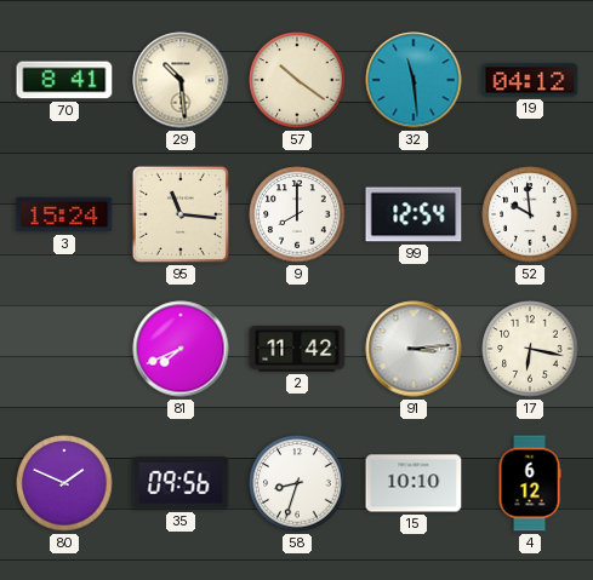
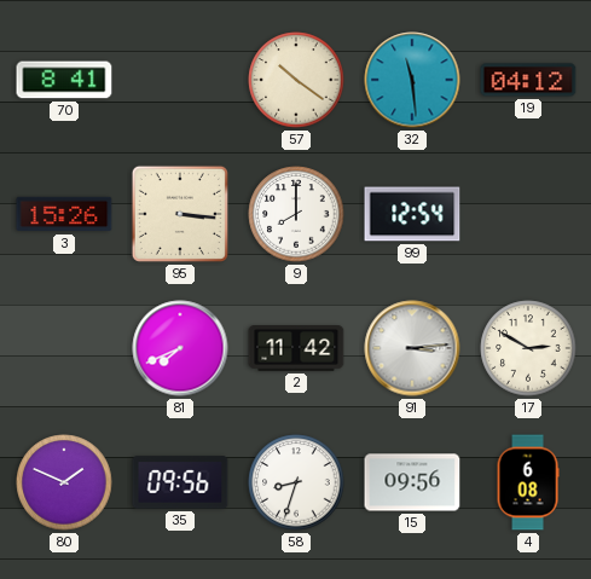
29: 10:29 -> none (181, 80)
3: 15:24 -> 15:26 (64, 214)
95: 11:16 -> 3:16 (180, 214)
52: 9:59 -> none (530, 214)
17: 6:17 -> 2:50 (528, 348)
15: 10:10 -> 09:56 (412, 482)
4: 6:12 -> 6:08 (528, 482)
